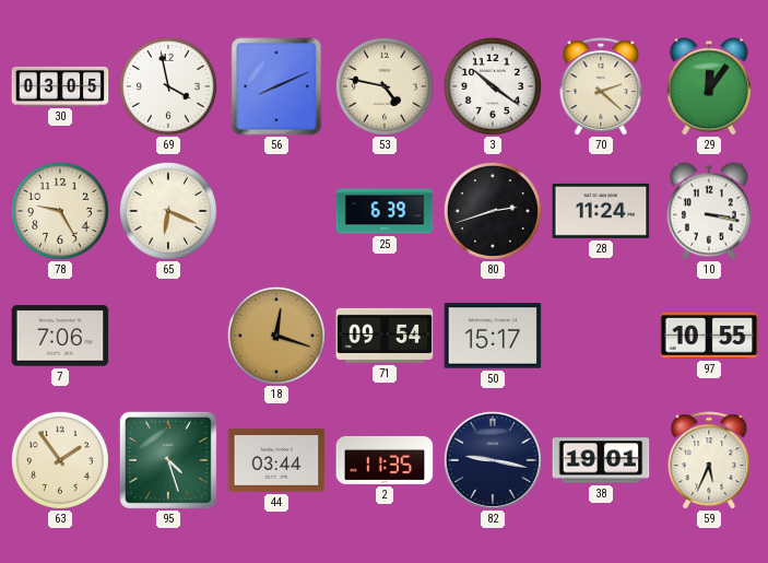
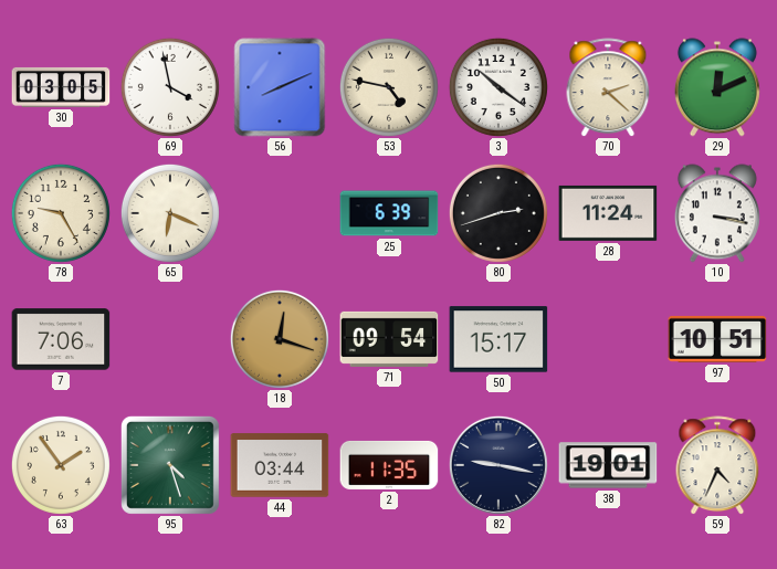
29: 12:06 -> 12:11 (717, 87)
97: 10:55 -> 10:51 (717, 339)
59: 5:34 -> 4:34 (717, 465)
